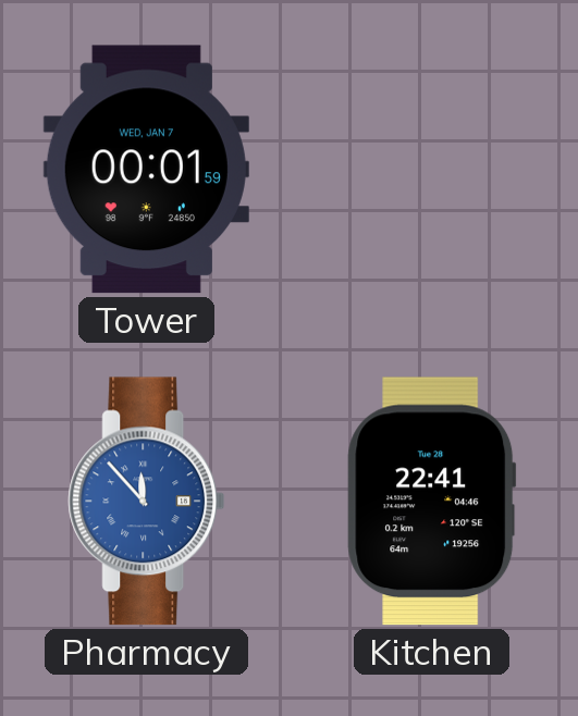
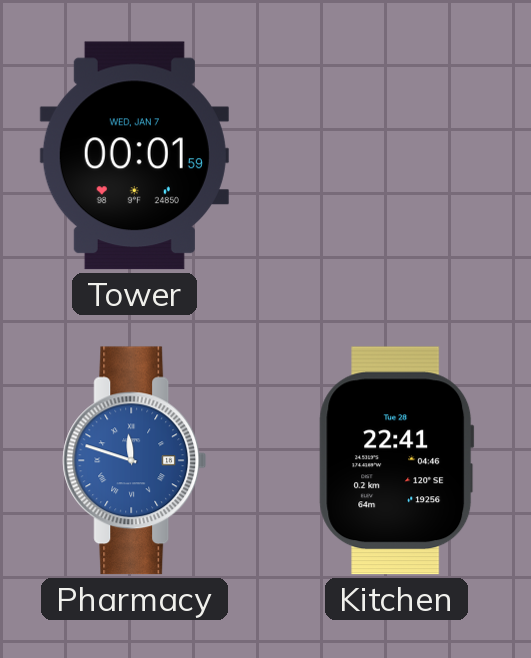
Pharmacy: 11:53 -> 11:48 (135, 461)
